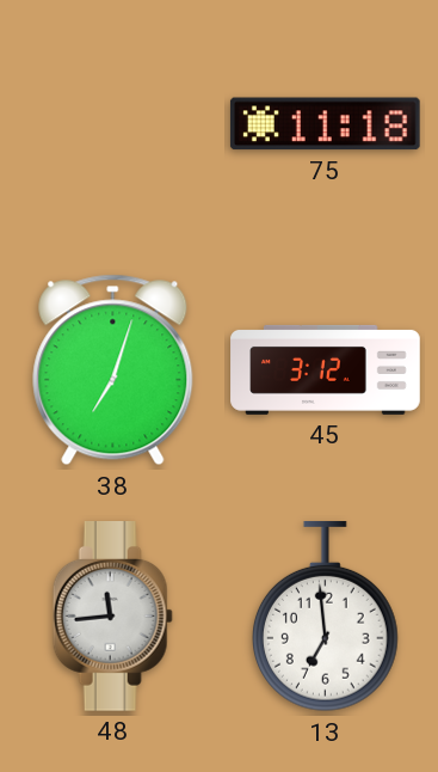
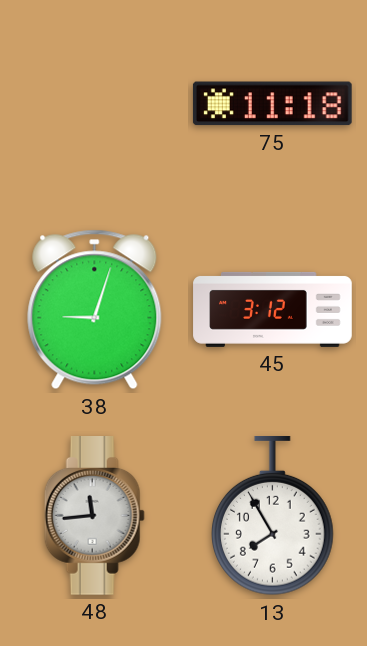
38: 7:03 -> 9:03 (95, 310)
13: 6:59 -> 7:55 (273, 517)
